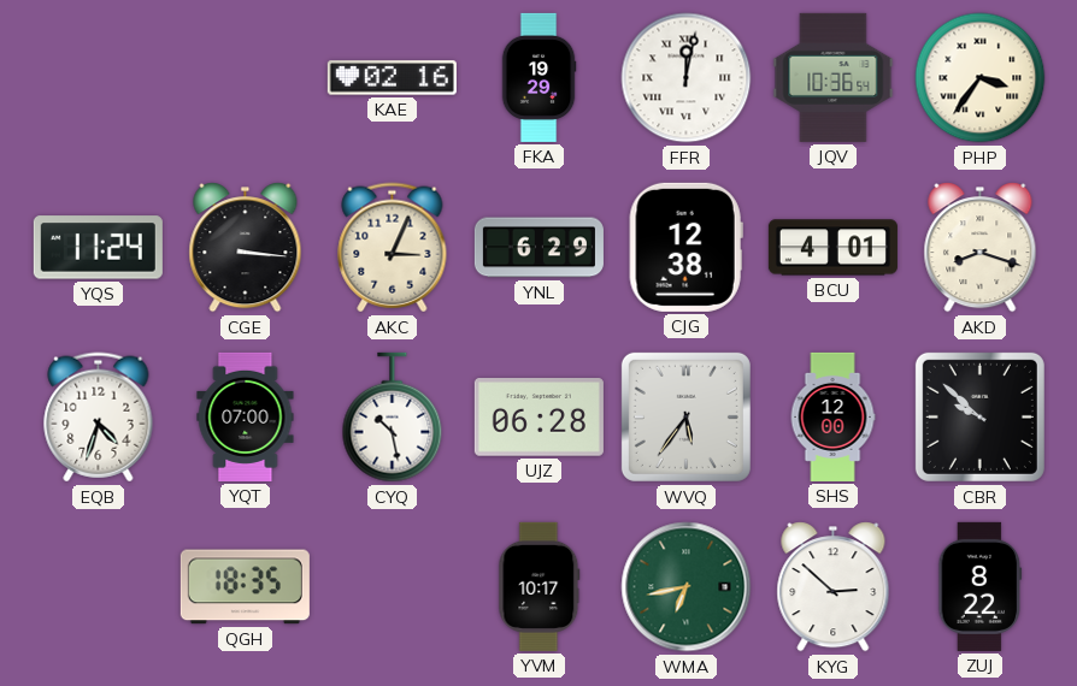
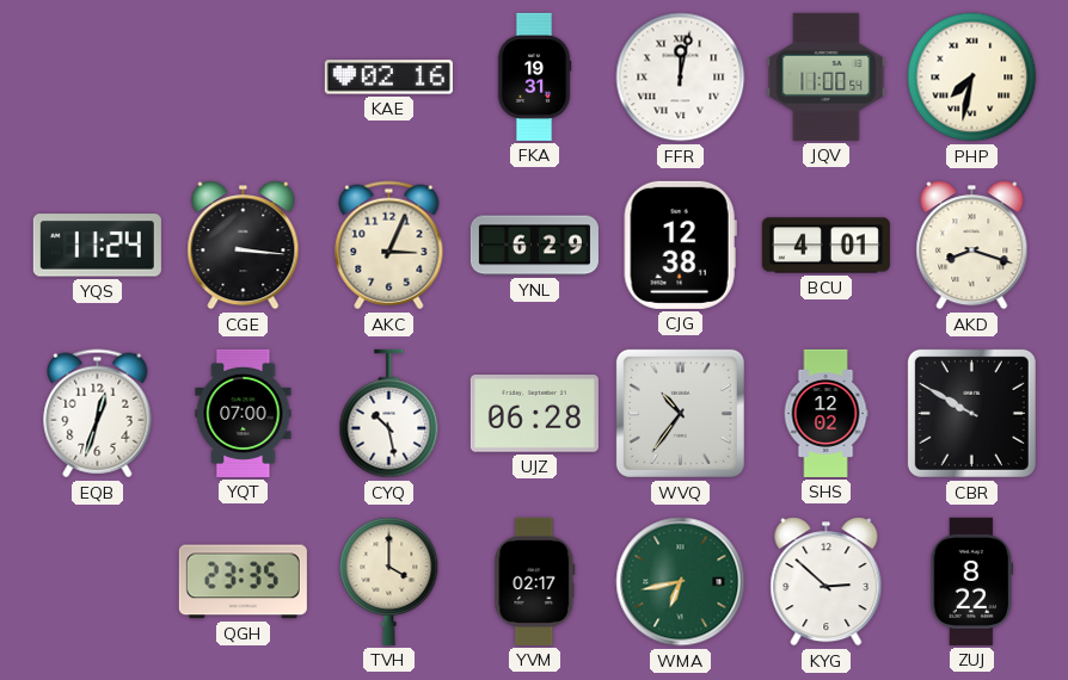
FKA: 19:29 -> 19:31 (534, 76)
JQV: 10:36 -> 11:00 (827, 76)
PHP: 3:36 -> 7:32 (972, 78)
EQB: 4:33 -> 12:33 (98, 414)
WVQ: 5:36 -> 10:36 (680, 413)
SHS: 12:00 -> 12:02 (825, 413)
CBR: 9:52 -> 9:50 (971, 413)
QGH: 18:35 -> 23:35 (243, 582)
TVH: none -> 4:00 (389, 581)
YVM: 10:17 -> 02:17 (535, 581)
